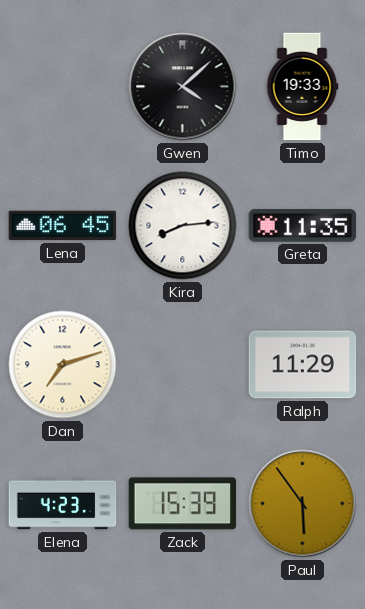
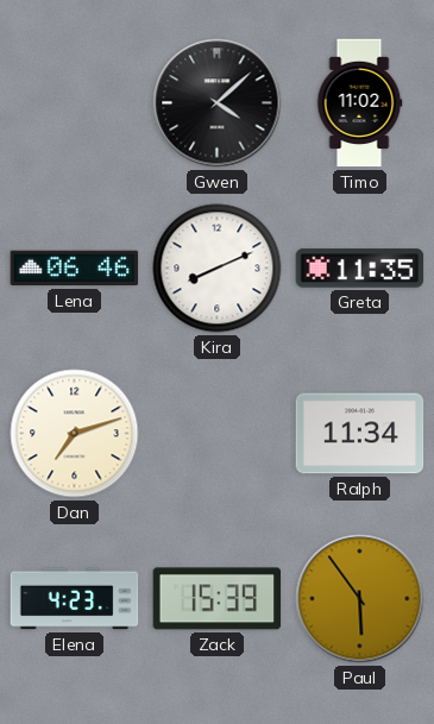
Timo: 19:33 -> 11:02 (359, 103)
Lena: 06:45 -> 06:46 (75, 269)
Kira: 8:14 -> 8:11 (218, 269)
Ralph: 11:29 -> 11:34 (360, 434)
